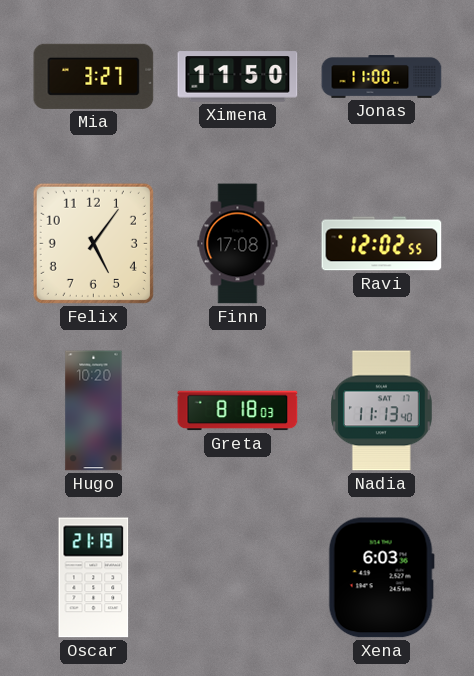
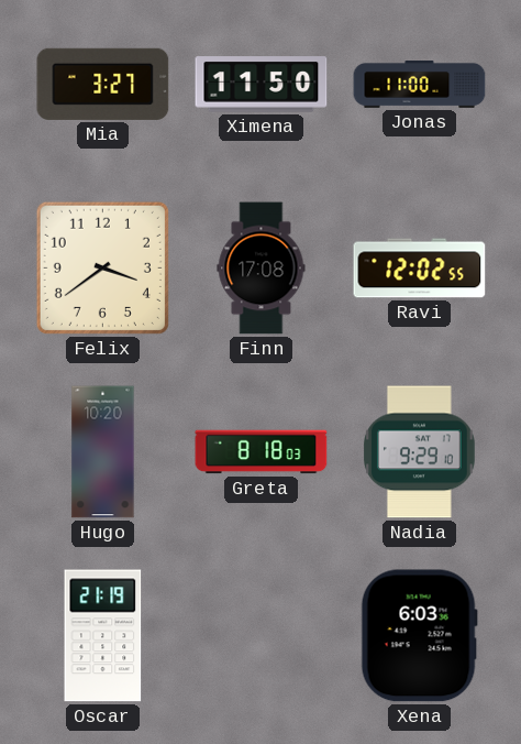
Felix: 5:06 -> 3:39 (102, 267)
Nadia: 11:13 -> 9:29 (420, 452)
